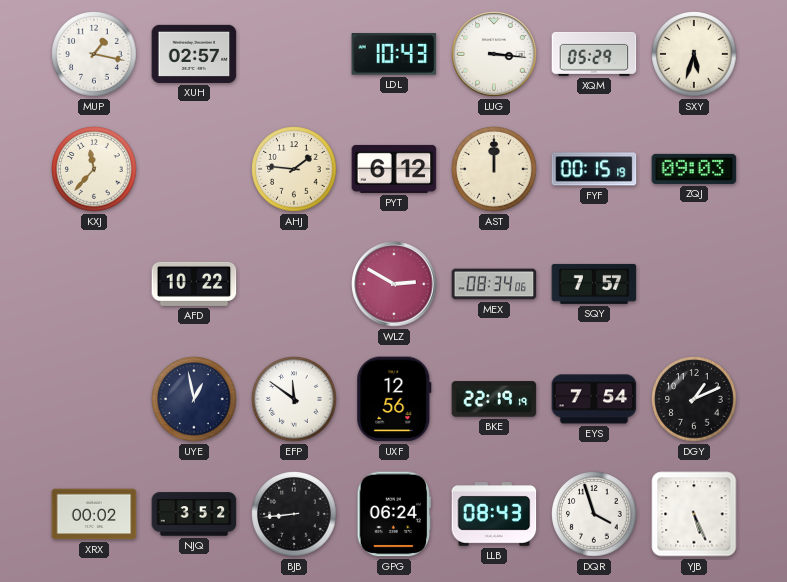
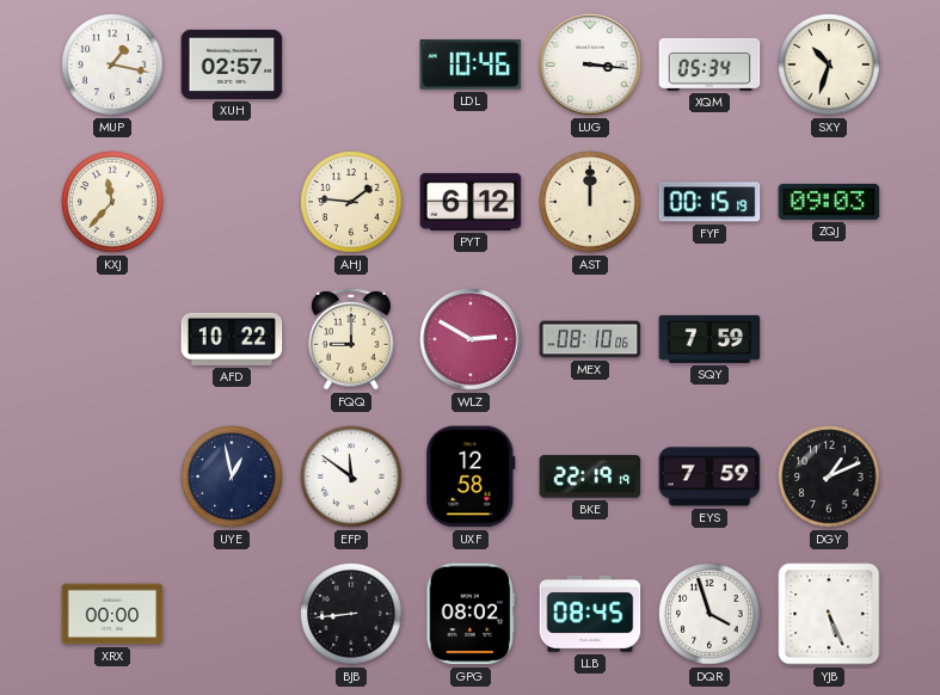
LDL: 10:43 -> 10:46 (471, 64)
XQM: 05:29 -> 05:34 (709, 64)
SXY: 5:33 -> 10:33 (829, 64)
FQQ: none -> 9:00 (351, 339)
MEX: 08:34 -> 08:10 (590, 339)
SQY: 7:57 -> 7:59 (709, 339)
UXF: 12:56 -> 12:58 (471, 476)
EYS: 7:54 -> 7:59 (709, 476)
XRX: 00:02 -> 00:00 (112, 614)
NJQ: 3:52 -> none (194, 514)
GPG: 06:24 -> 08:02 (469, 614)
LLB: 08:43 -> 08:45 (590, 614)
